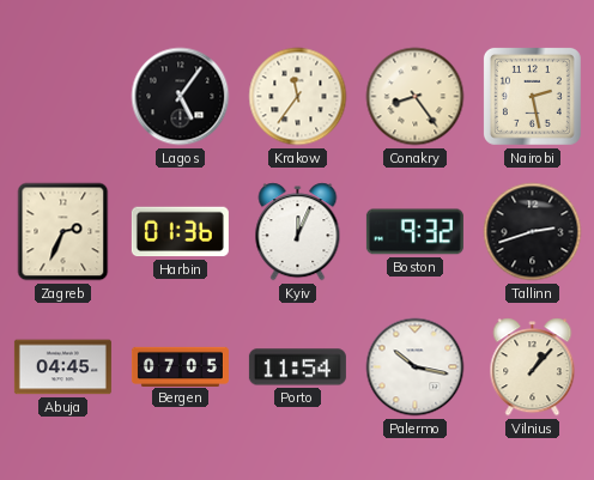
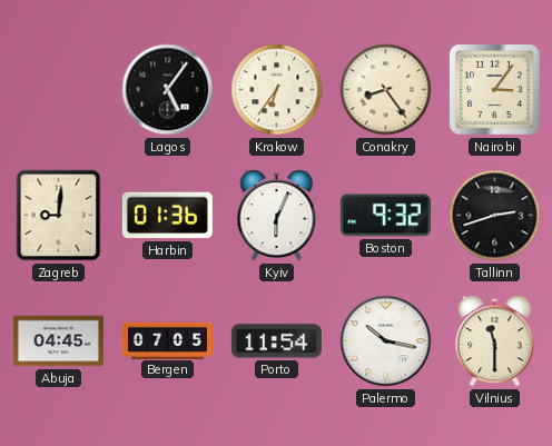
Krakow: 11:36 -> 6:36 (277, 90)
Nairobi: 2:28 -> 3:06 (494, 89)
Zagreb: 2:34 -> 9:01 (59, 216)
Kyiv: 12:04 -> 6:04 (277, 216)
Vilnius: 1:07 -> 11:30 (495, 341)
